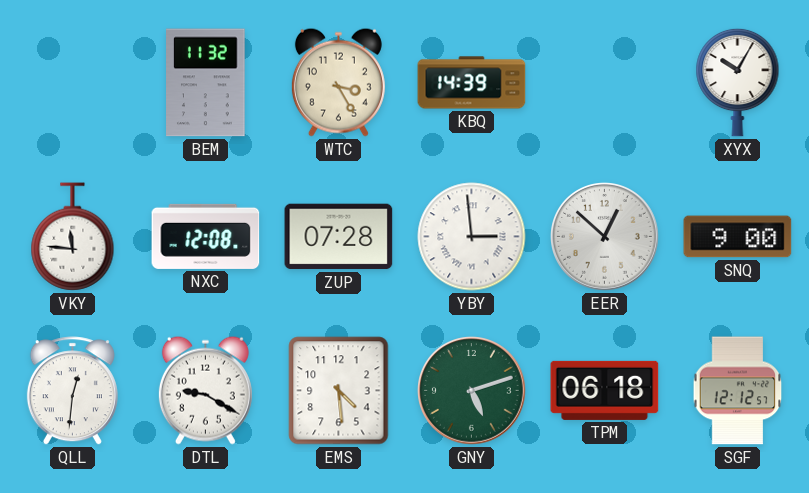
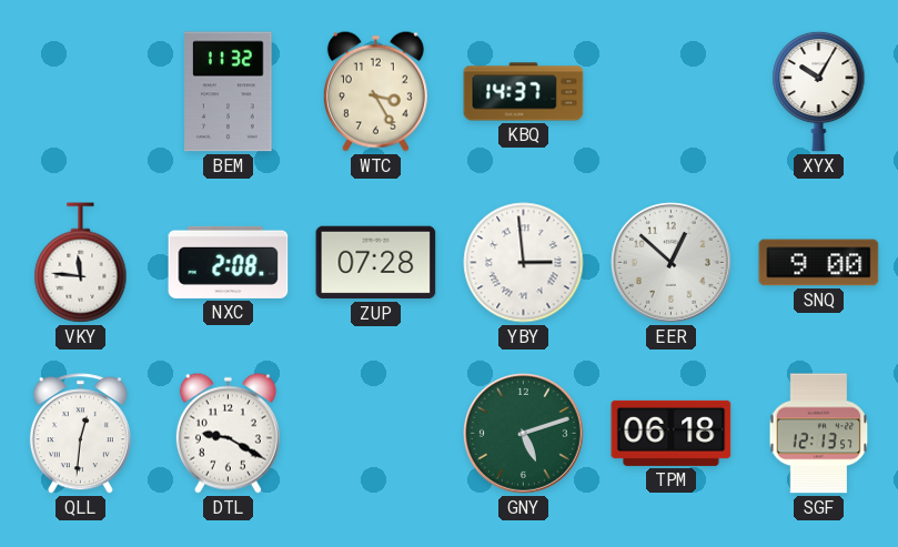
KBQ: 14:39 -> 14:37 (524, 92)
NXC: 12:08 -> 2:08 (229, 262)
EMS: 4:29 -> none (339, 391)
SGF: 12:12 -> 12:13 (819, 434)
